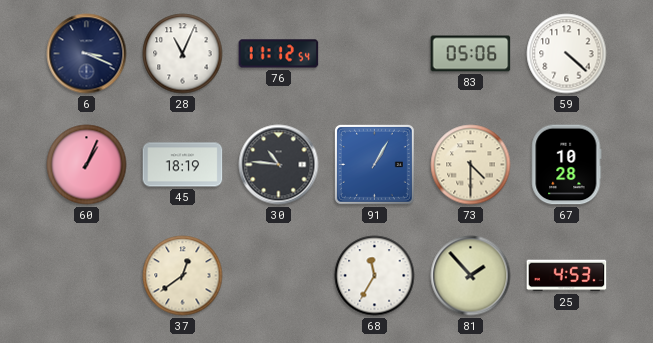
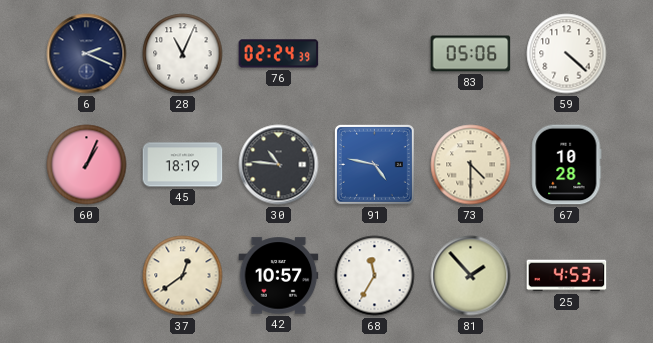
6: 3:19 -> 2:19 (87, 54)
76: 11:12 -> 02:24 (279, 54)
91: 1:05 -> 4:47 (374, 164)
42: none -> 10:57 (279, 276)
